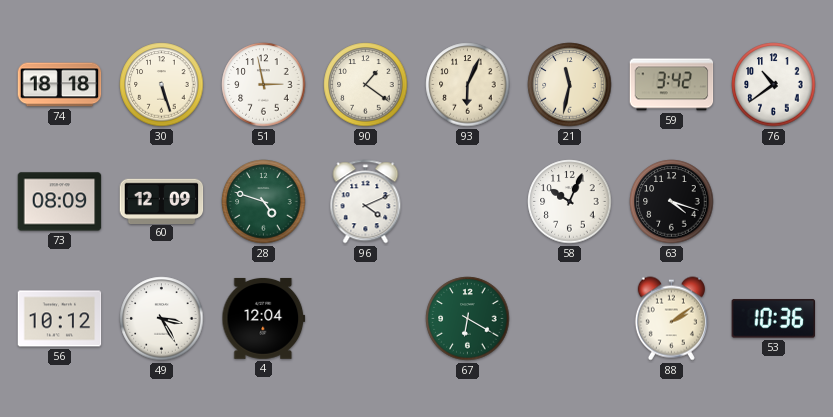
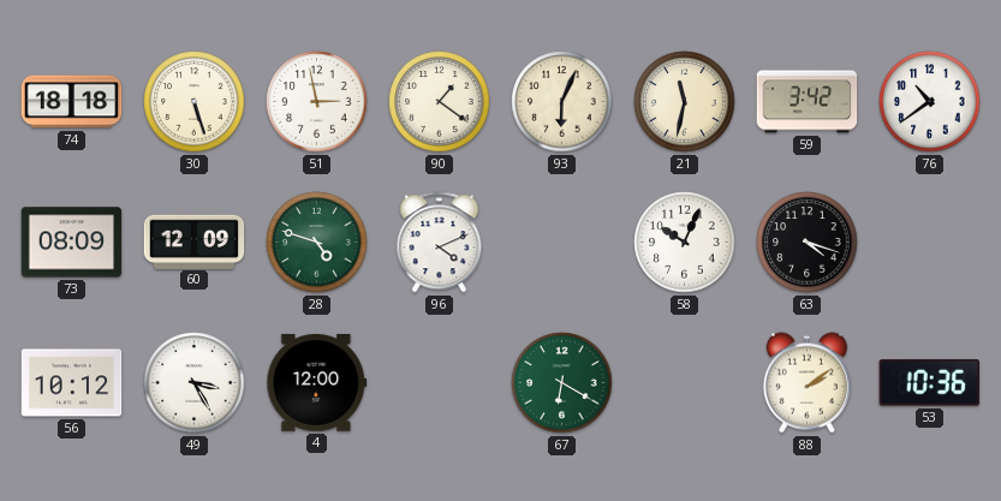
4: 12:04 -> 12:00 (317, 383)
